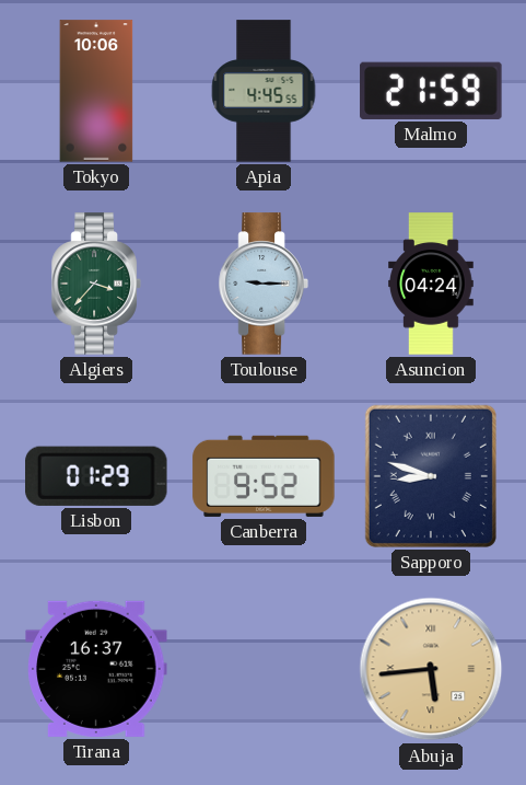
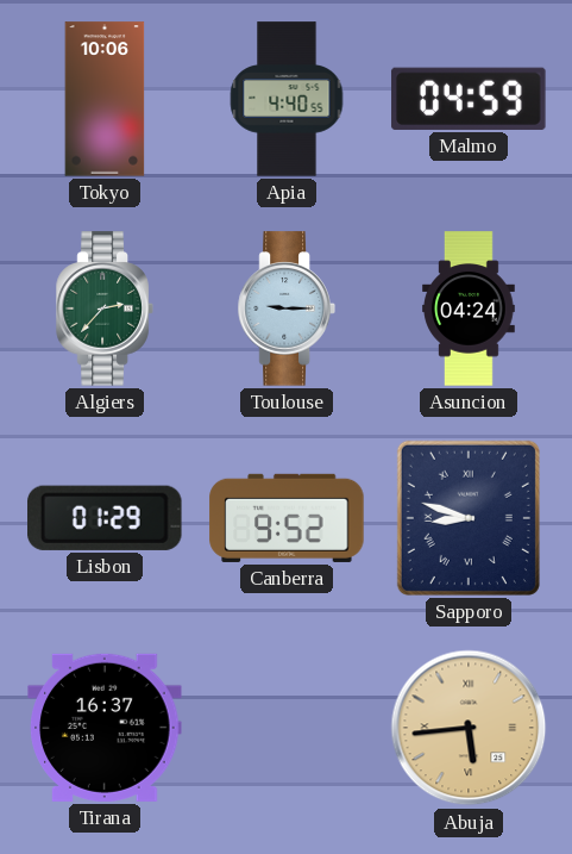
Apia: 4:45 -> 4:40 (287, 99)
Malmo: 21:59 -> 04:59 (469, 99)
Algiers: 3:37 -> 2:37 (105, 308)
